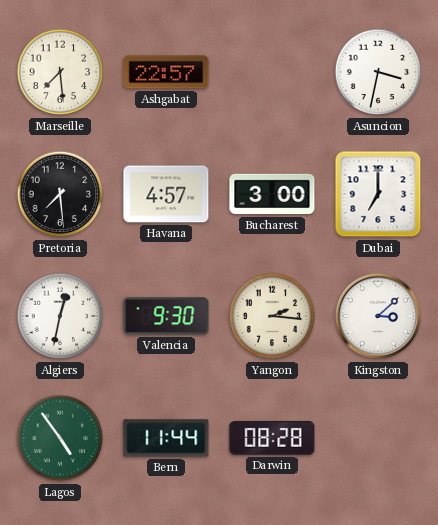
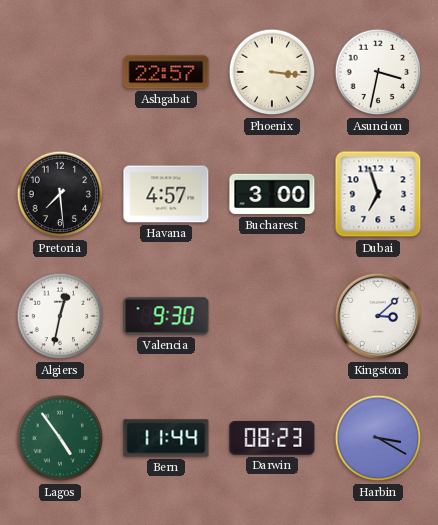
Marseille: 7:29 -> none (60, 72)
Phoenix: none -> 3:16 (272, 72)
Dubai: 7:00 -> 6:57 (378, 194)
Yangon: 2:16 -> none (272, 316)
Darwin: 08:28 -> 08:23 (272, 438)
Harbin: none -> 3:20 (378, 438)
